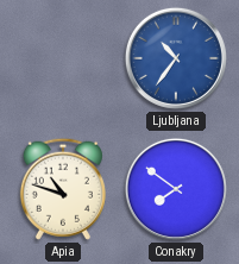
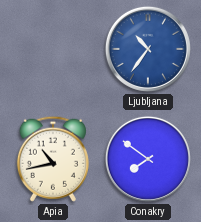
Apia: 10:48 -> 10:43 (53, 159)
